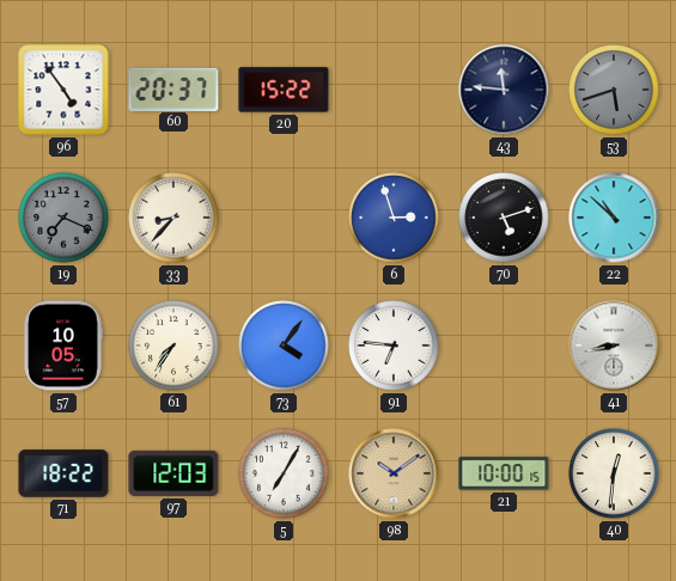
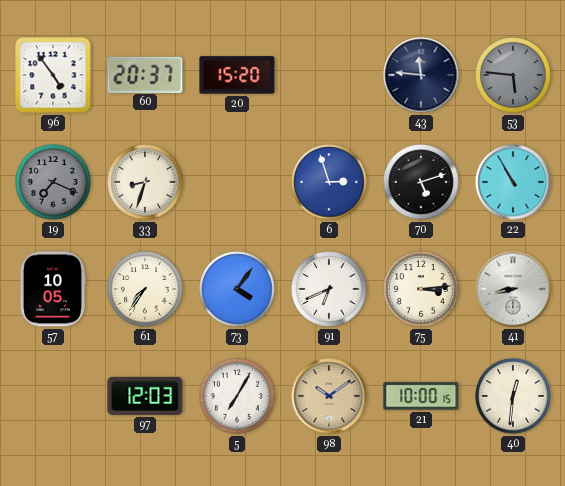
20: 15:22 -> 15:20 (237, 75)
53: 5:42 -> 5:46 (513, 75)
33: 8:37 -> 8:33 (145, 182)
22: 10:52 -> 10:55 (513, 182)
91: 6:46 -> 6:41 (329, 289)
75: none -> 3:14 (421, 289)
71: 18:22 -> none (63, 473)
